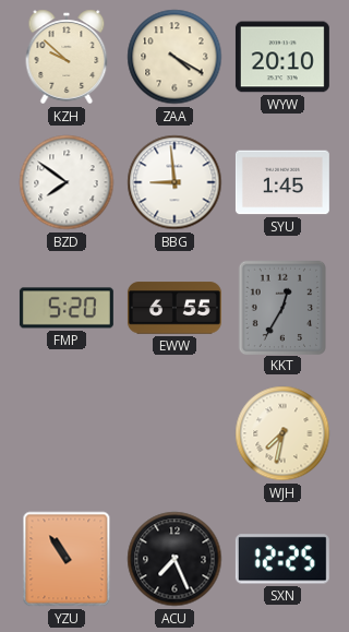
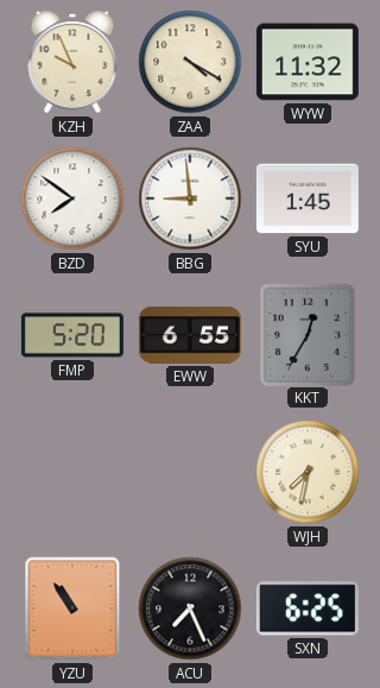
KZH: 9:52 -> 9:56 (72, 62)
WYW: 20:10 -> 11:32 (308, 62)
SXN: 12:25 -> 6:25 (308, 608)
